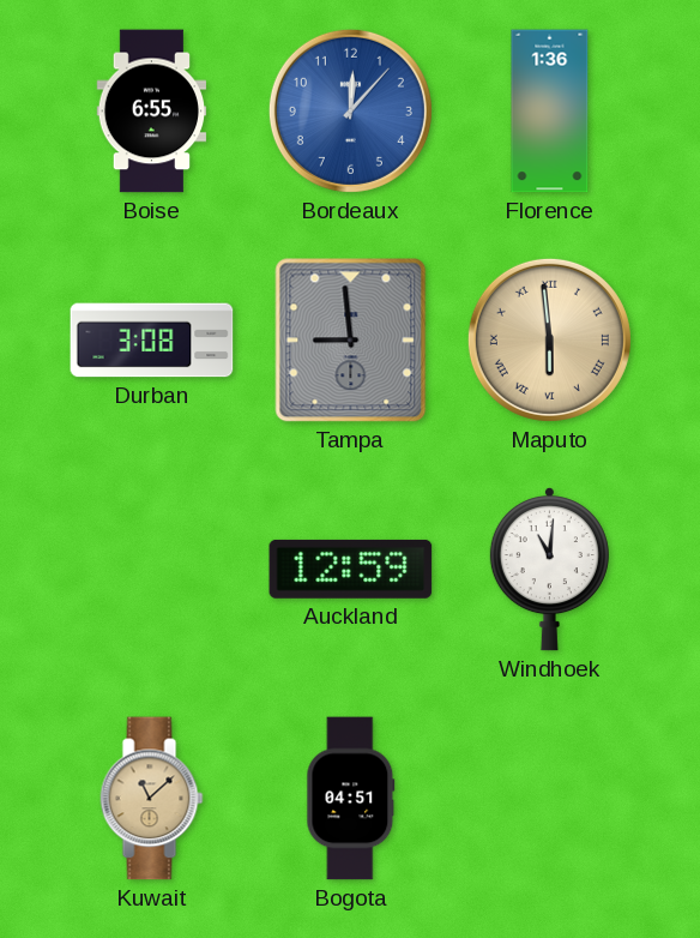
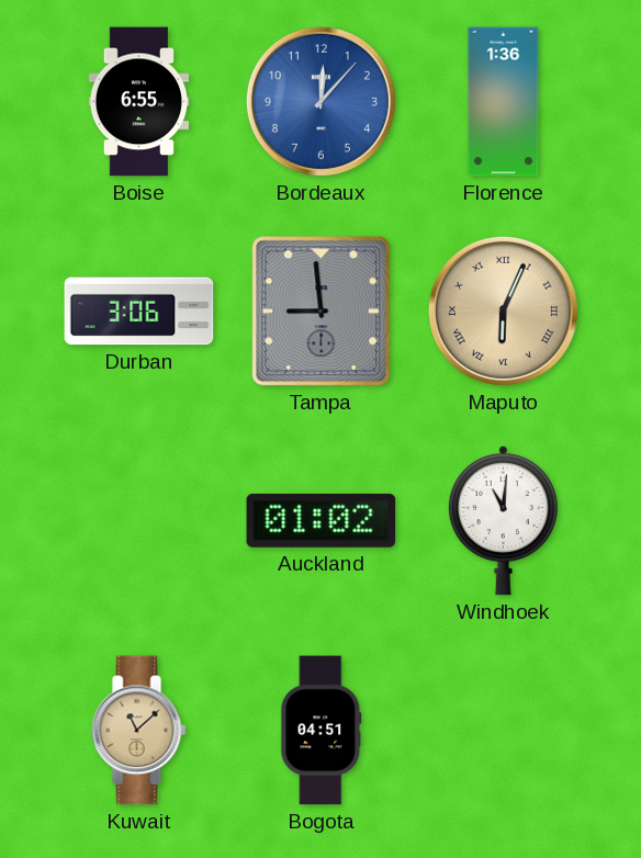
Durban: 3:08 -> 3:06 (139, 312)
Maputo: 5:59 -> 6:04 (503, 311)
Auckland: 12:59 -> 01:02 (322, 520)
